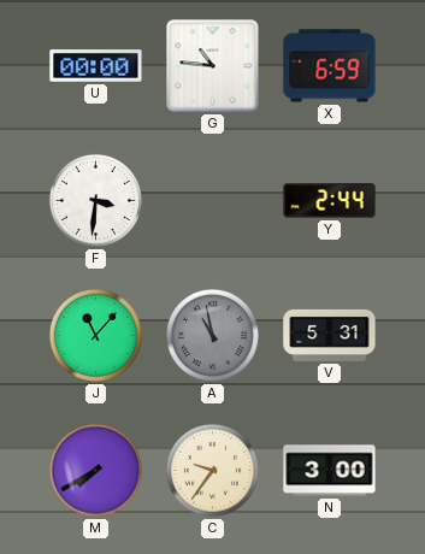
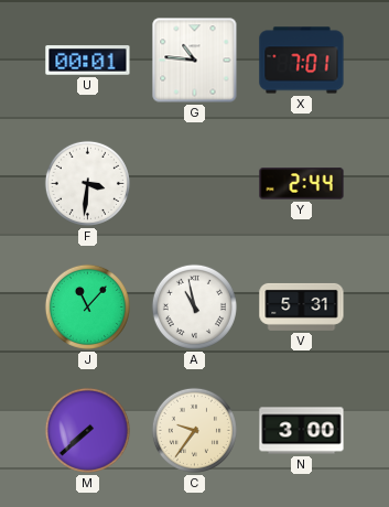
U: 00:00 -> 00:01 (88, 61)
X: 6:59 -> 7:01 (302, 61)
A dial: grey -> white (194, 306)
M: 7:40 -> 7:38 (87, 430)
